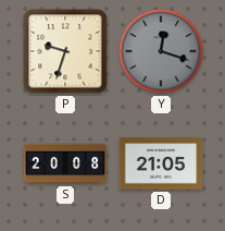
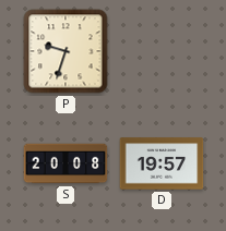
Y: 12:18 -> none (161, 51)
D: 21:05 -> 19:57 (162, 163)
